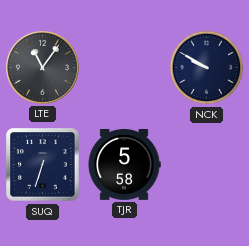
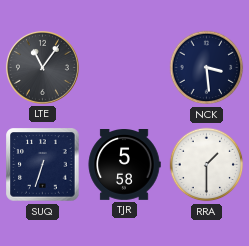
NCK: 9:50 -> 3:29 (207, 68)
RRA: none -> 1:30 (207, 165)
